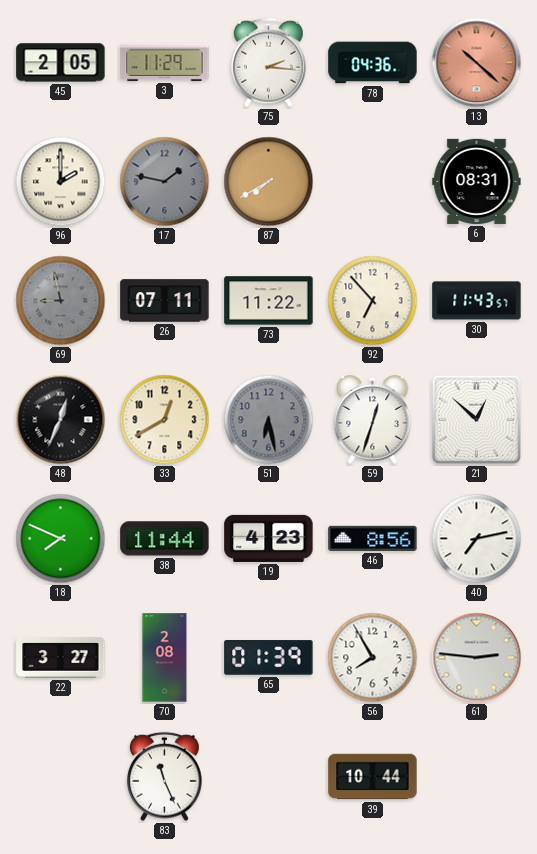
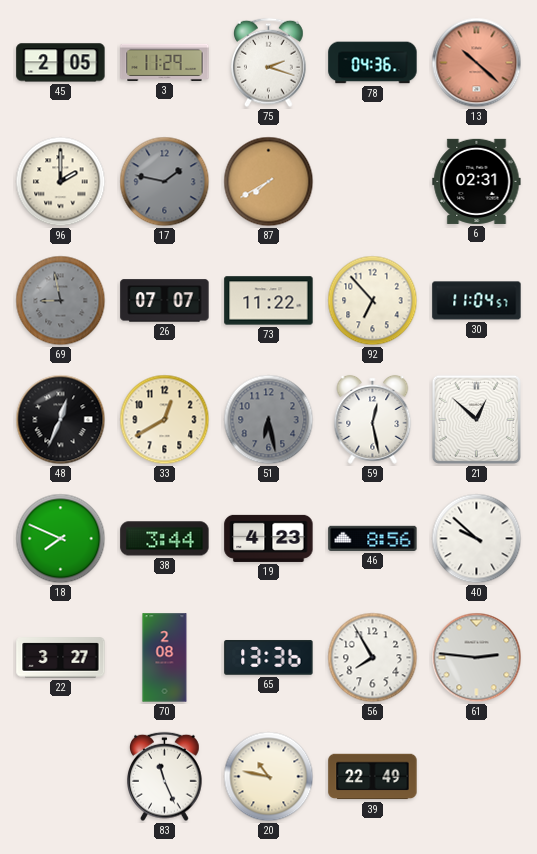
75: 2:16 -> 2:18 (269, 63)
6: 08:31 -> 02:31 (477, 181)
26: 07:11 -> 07:07 (165, 301)
30: 11:43 -> 11:04 (477, 301)
59: 12:33 -> 12:28 (373, 419)
38: 11:44 -> 3:44 (165, 539)
40: 7:13 -> 9:52 (477, 539)
65: 01:39 -> 13:36 (269, 658)
20: none -> 10:47 (269, 777)
39: 10:44 -> 22:49 (373, 777)
